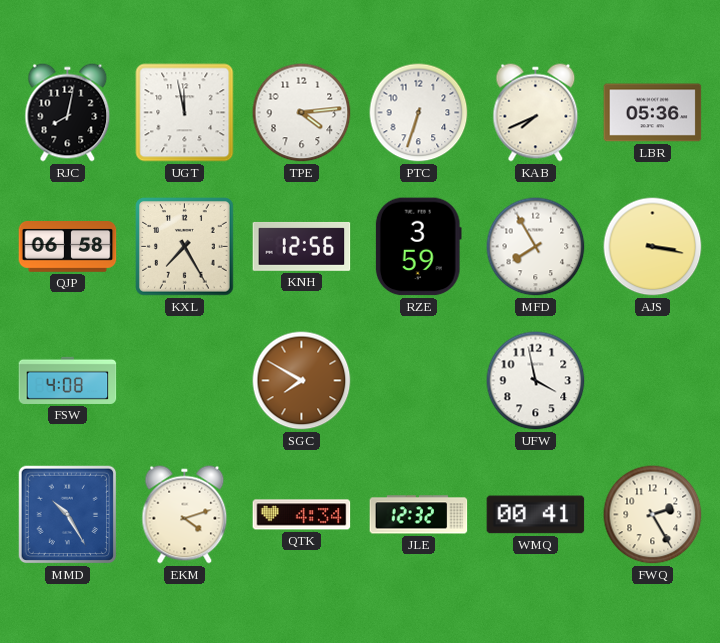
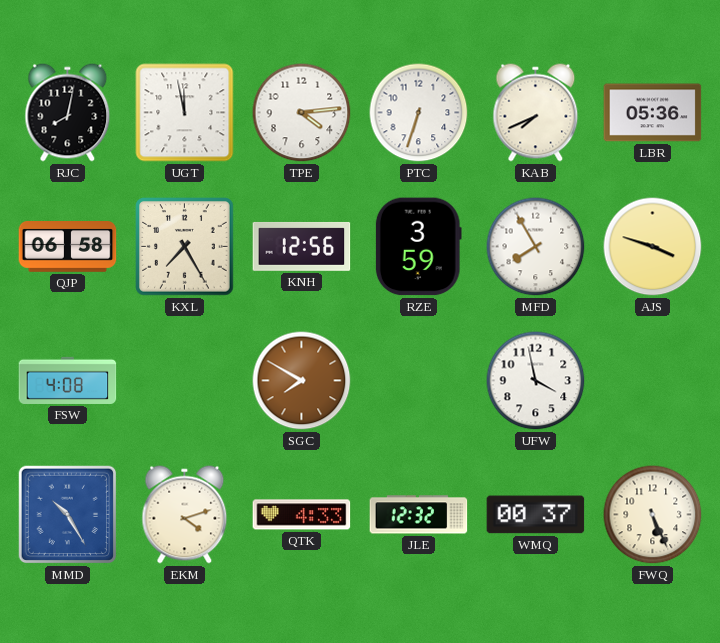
AJS: 3:17 -> 3:48 (653, 247)
QTK: 4:34 -> 4:33 (302, 515)
WMQ: 00:41 -> 00:37 (536, 515)
FWQ: 2:25 -> 5:26 (653, 515)
